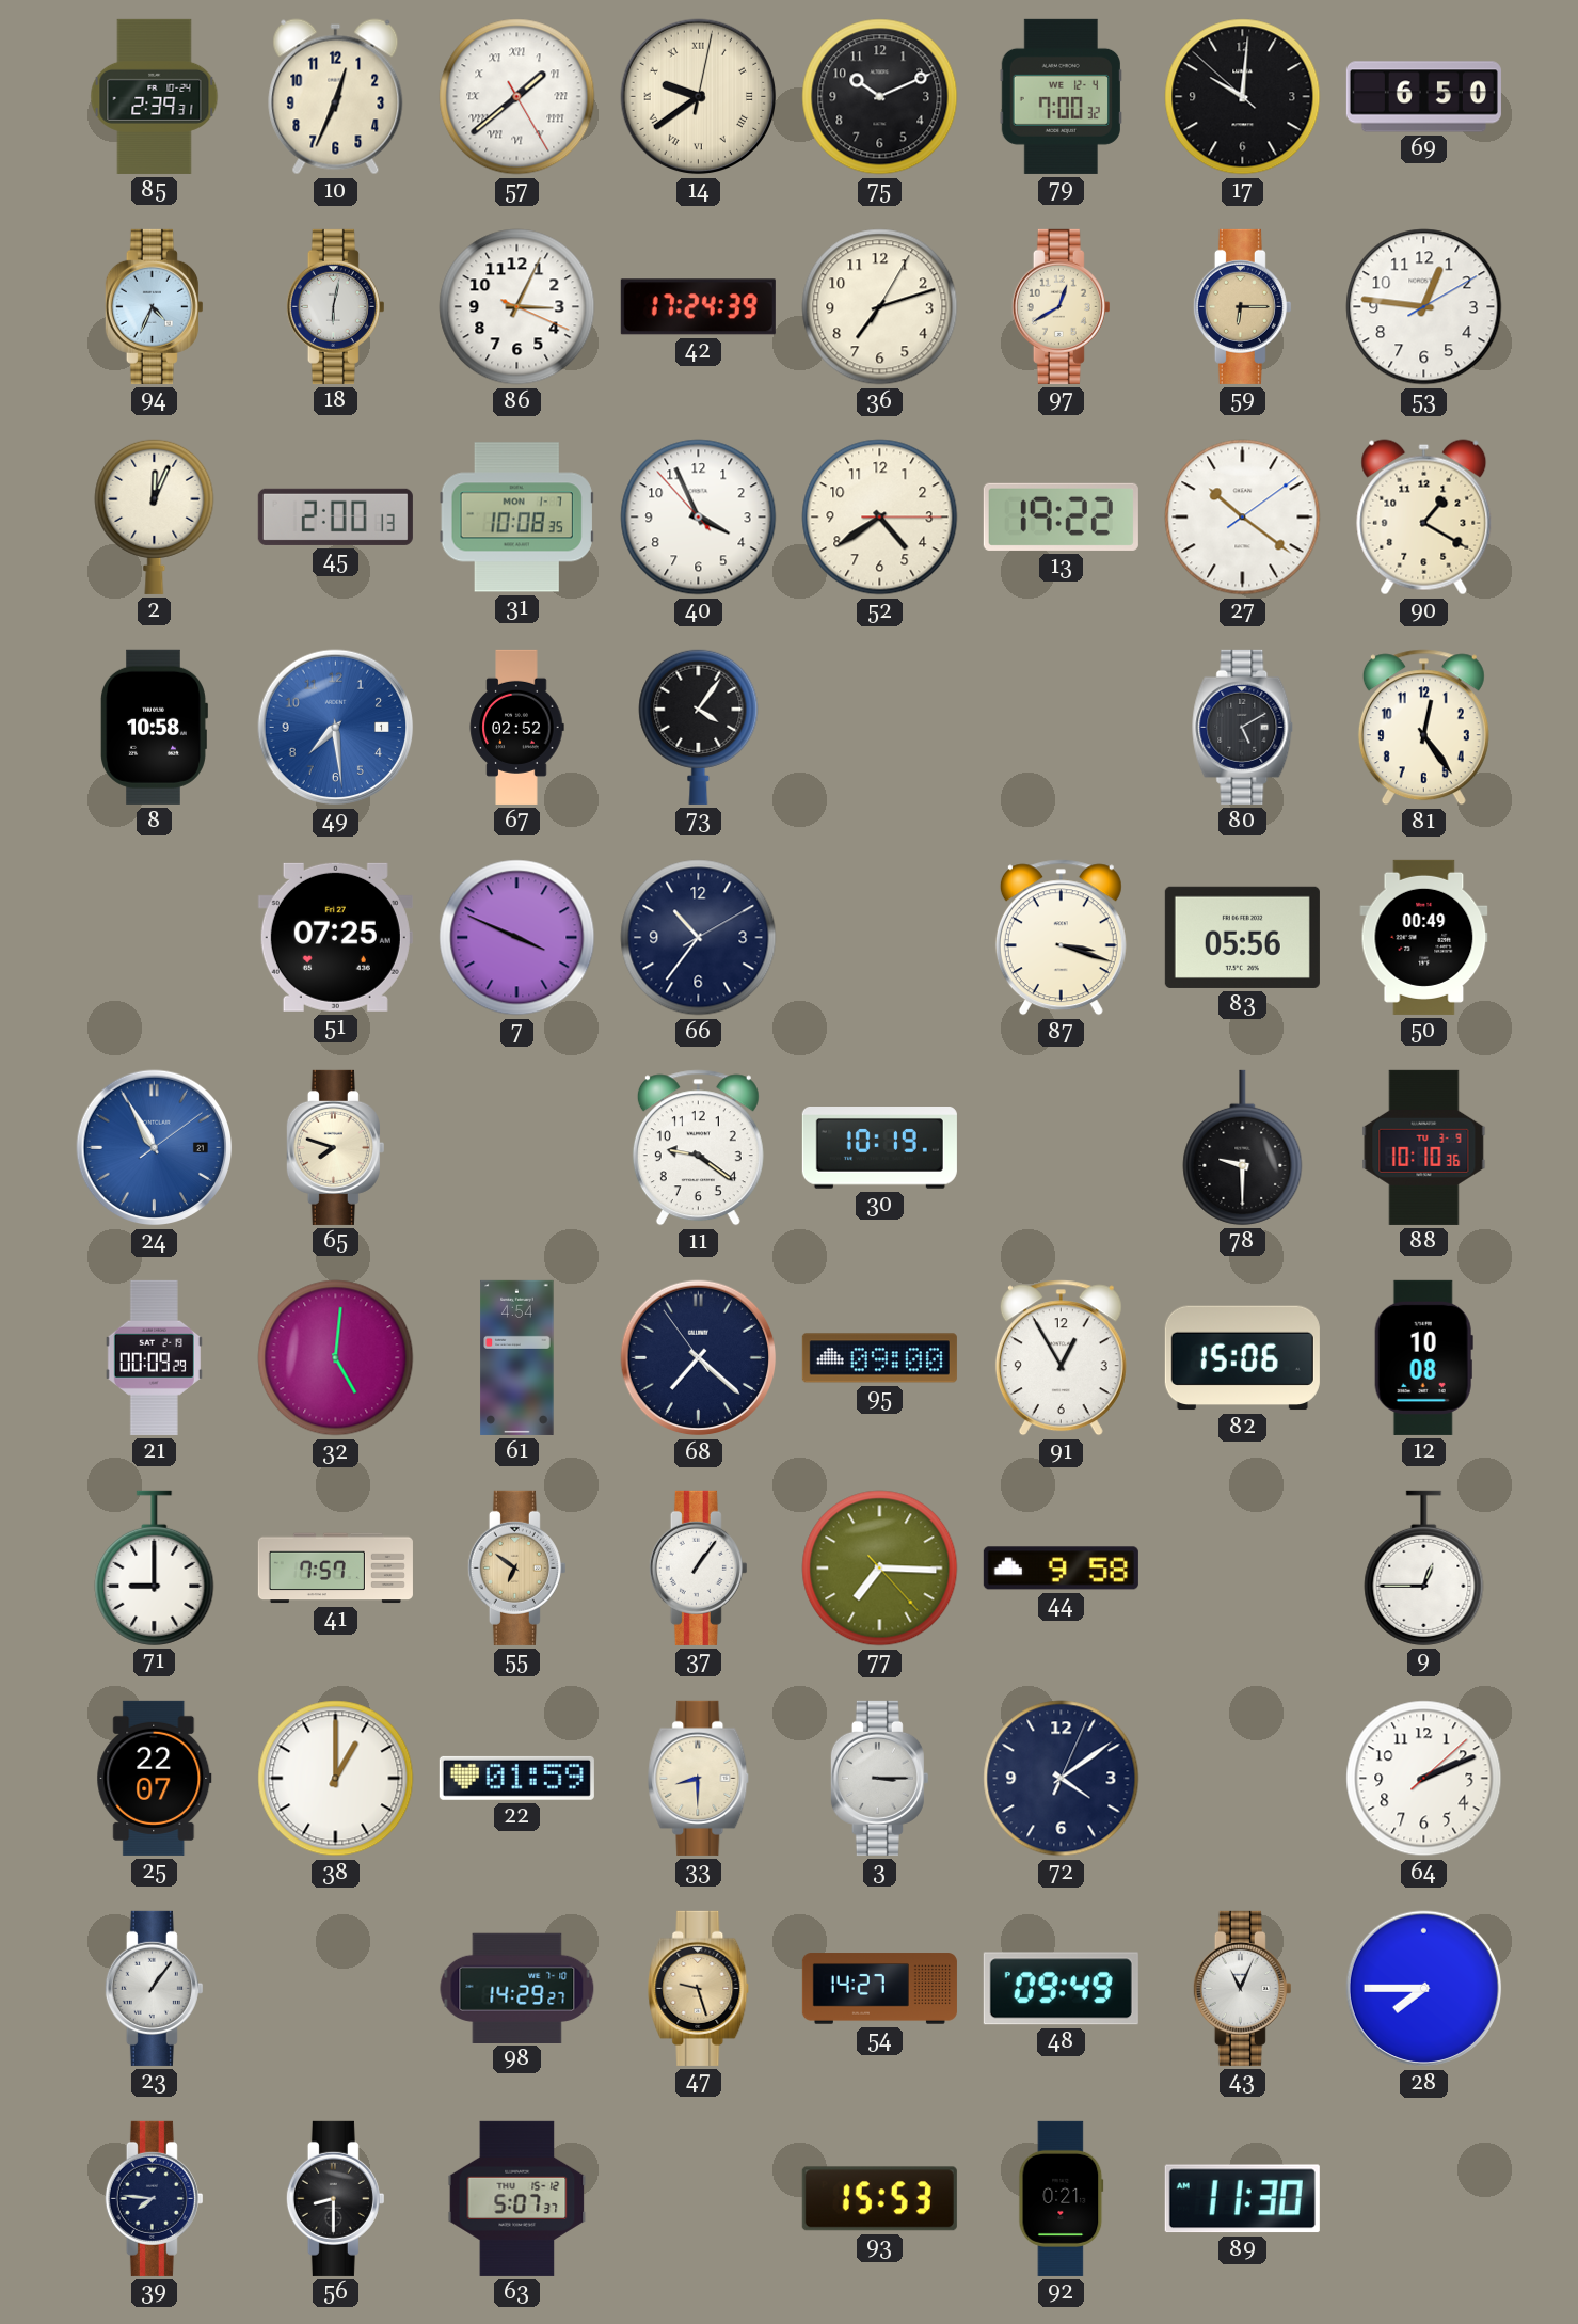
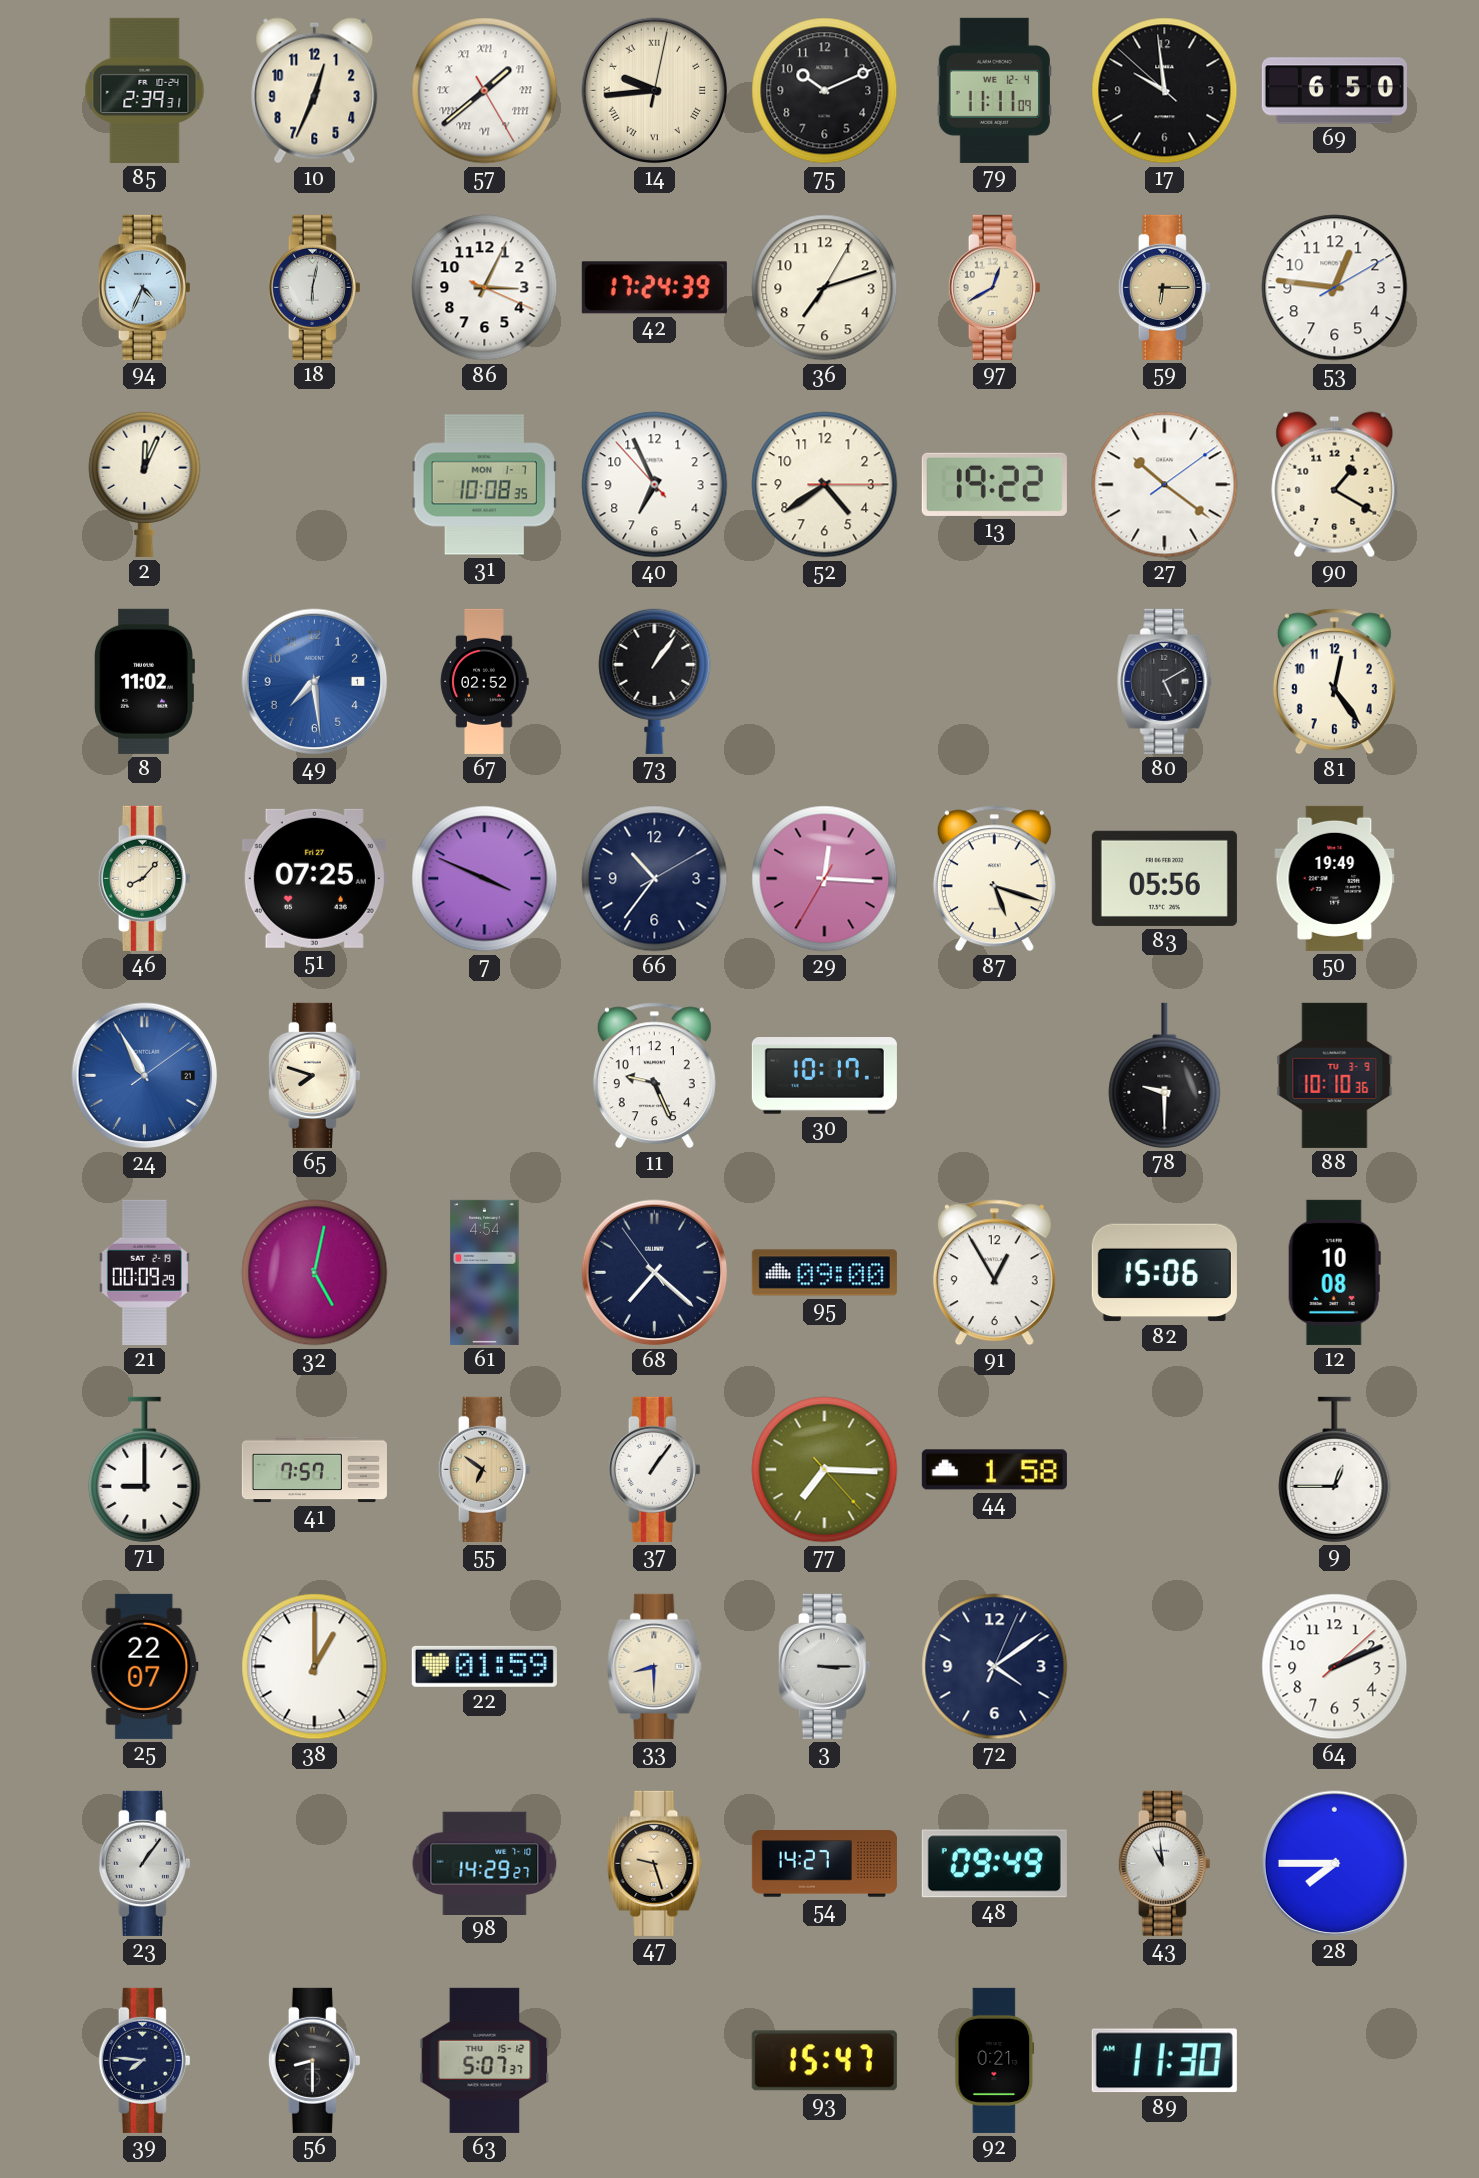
14: 9:39 -> 9:44 (655, 91)
79: 7:00 -> 11:11 (994, 90)
17: 10:00 -> 9:58 (1165, 91)
45: 2:00 -> none (335, 516)
40: 3:55 -> 6:55 (655, 485)
8: 10:58 -> 11:02 (145, 681)
73: 4:06 -> 1:06 (655, 681)
46: none -> 8:07 (144, 878)
29: none -> 12:15 (825, 879)
87: 3:18 -> 5:18 (994, 879)
50: 00:49 -> 19:49 (1335, 878)
11: 9:21 -> 9:26 (654, 1076)
30: 10:19 -> 10:17 (824, 1076)
32: 5:01 -> 5:02 (315, 1273)
44: 9:58 -> 1:58 (994, 1470)
43: 11:04 -> 10:59 (1164, 1863)
93: 15:53 -> 15:47 (824, 2061)
